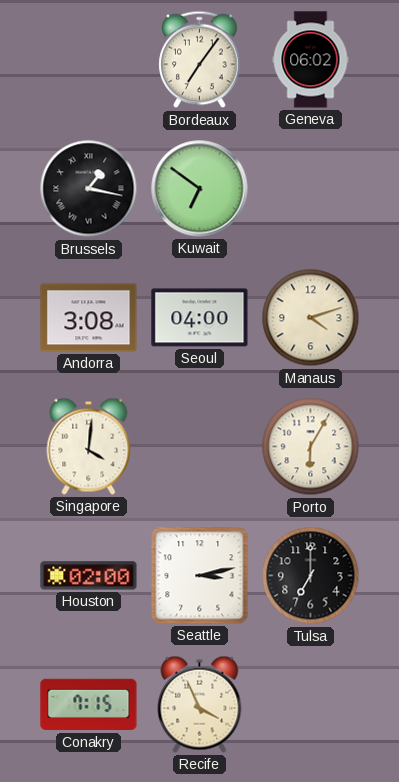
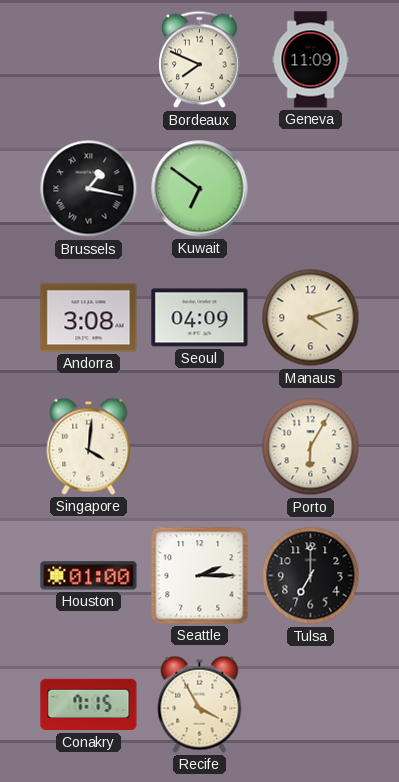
Bordeaux: 7:06 -> 7:49 (200, 60)
Geneva: 06:02 -> 11:09 (311, 60)
Seoul: 04:00 -> 04:09 (200, 318)
Houston: 02:00 -> 01:00 (89, 576)
Seattle: 3:13 -> 2:15 (200, 576)
Recife: 3:56 -> 3:55 (200, 704)
